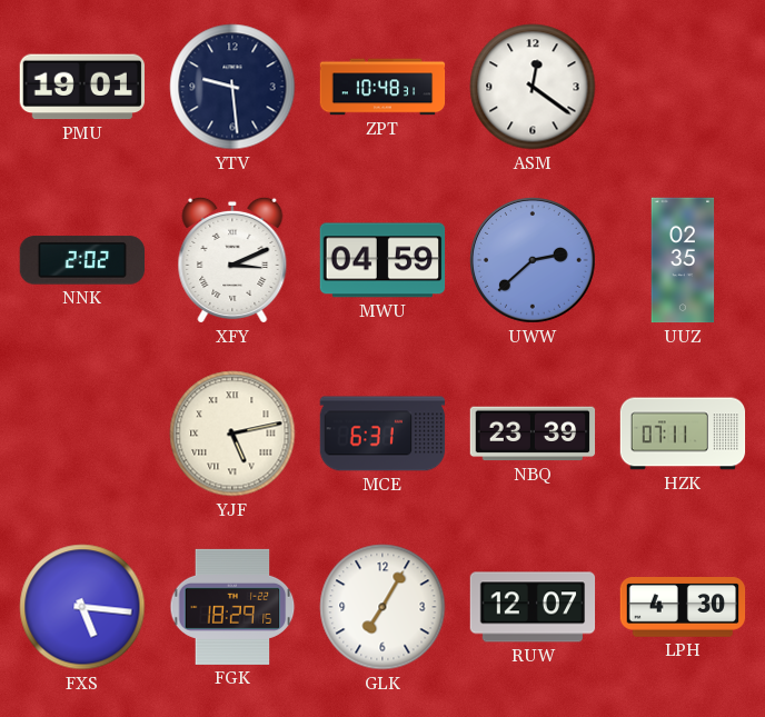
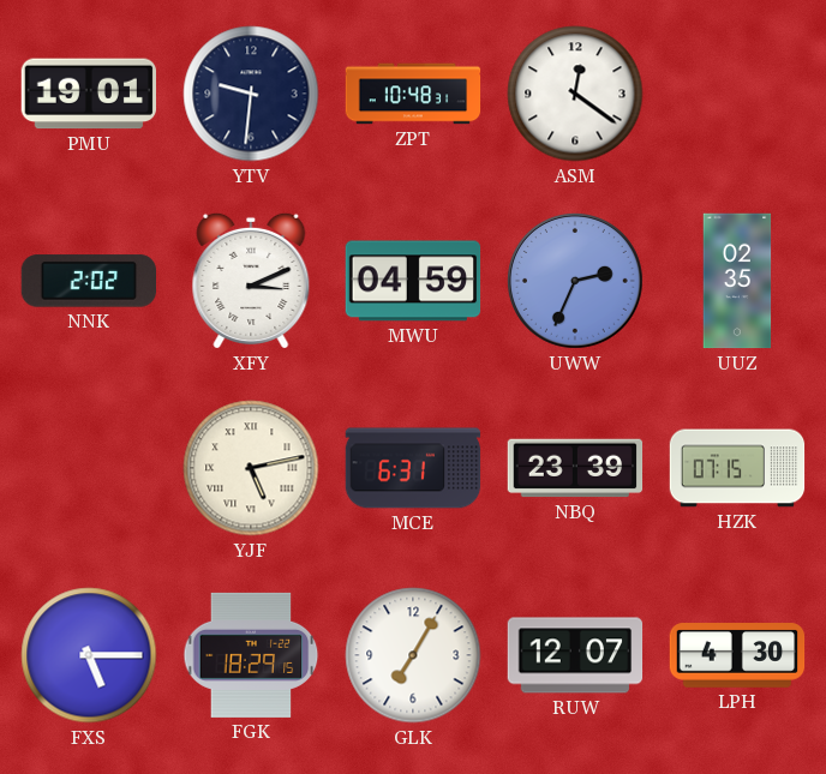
YTV: 9:29 -> 9:31 (251, 94)
UWW: 2:38 -> 2:34 (575, 281)
HZK: 07:11 -> 07:15 (737, 468)
FXS: 5:16 -> 5:15 (89, 655)
